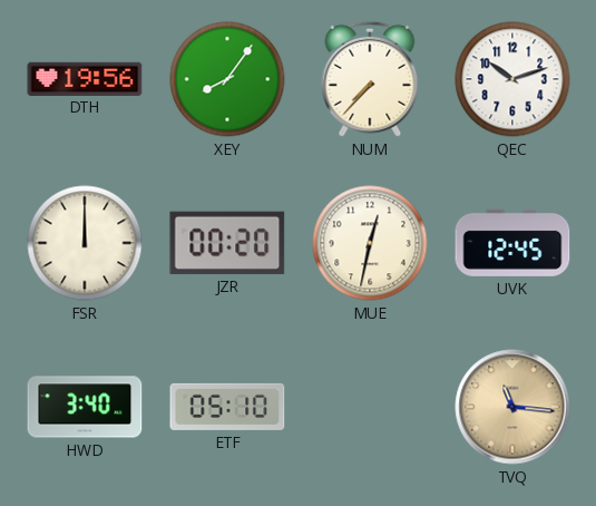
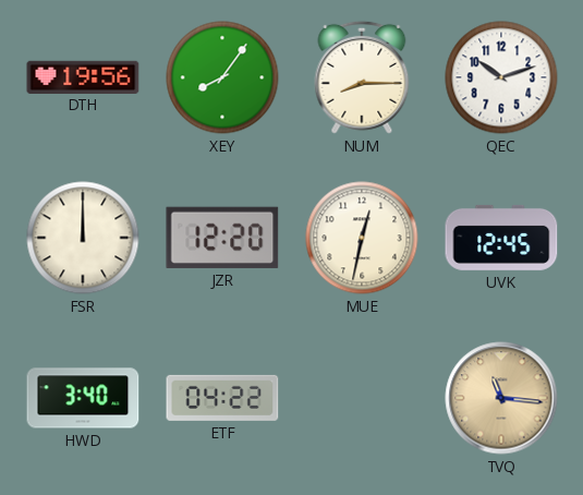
NUM: 7:37 -> 8:15 (362, 77)
JZR: 00:20 -> 12:20 (222, 238)
ETF: 05:10 -> 04:22 (222, 398)
